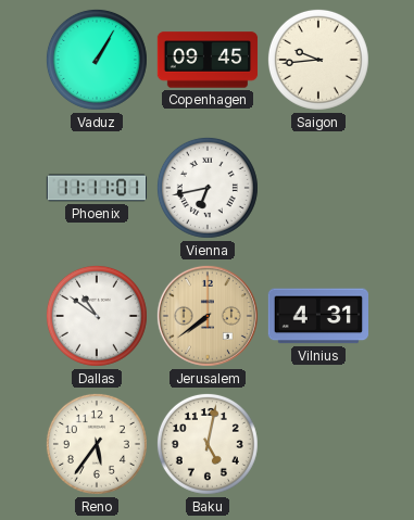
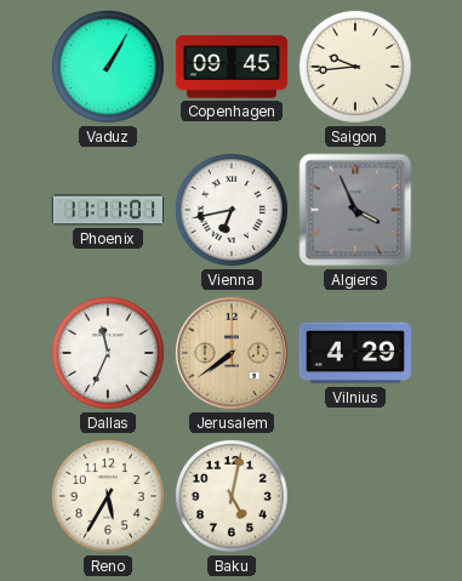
Algiers: none -> 3:56 (355, 210)
Dallas: 10:51 -> 11:34 (108, 353)
Vilnius: 4:31 -> 4:29 (354, 353)
Reno: 5:36 -> 5:35 (108, 496)
